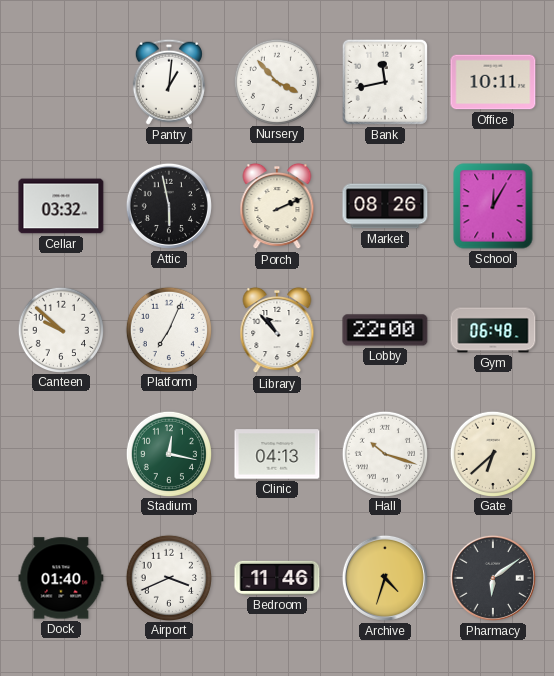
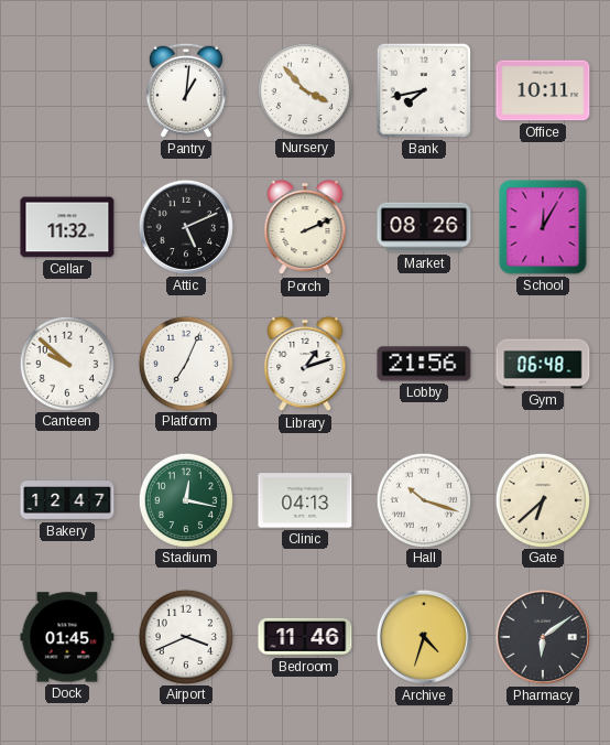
Bank: 11:43 -> 7:43 (424, 90)
Cellar: 03:32 -> 11:32 (67, 227)
Attic: 5:58 -> 5:11 (186, 227)
Library: 10:53 -> 1:12 (305, 364)
Lobby: 22:00 -> 21:56 (424, 364)
Bakery: none -> 12:47 (67, 500)
Dock: 01:40 -> 01:45 (67, 637)
